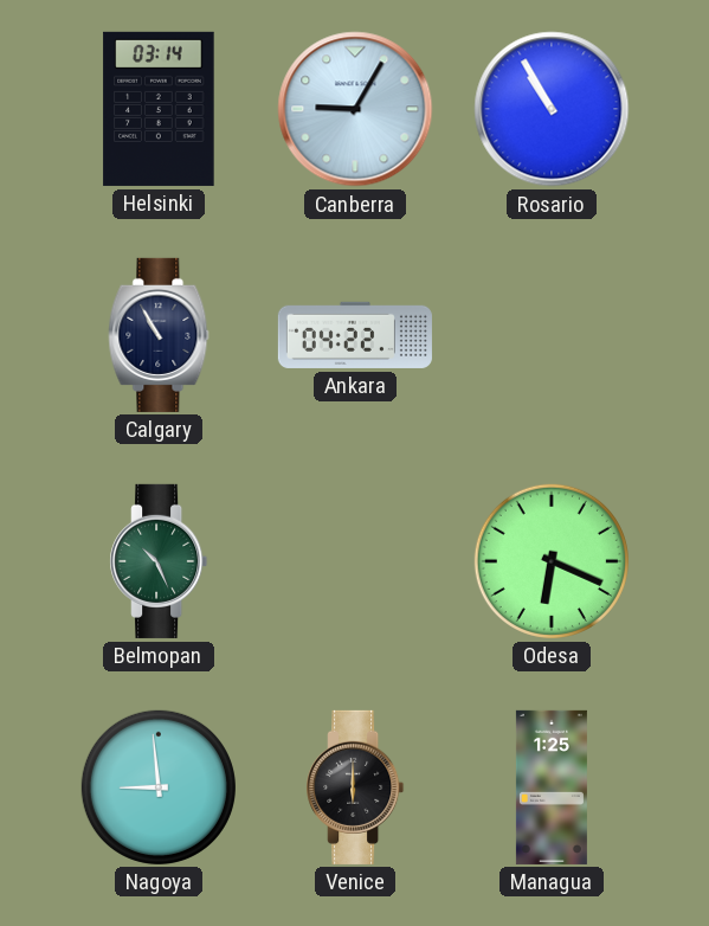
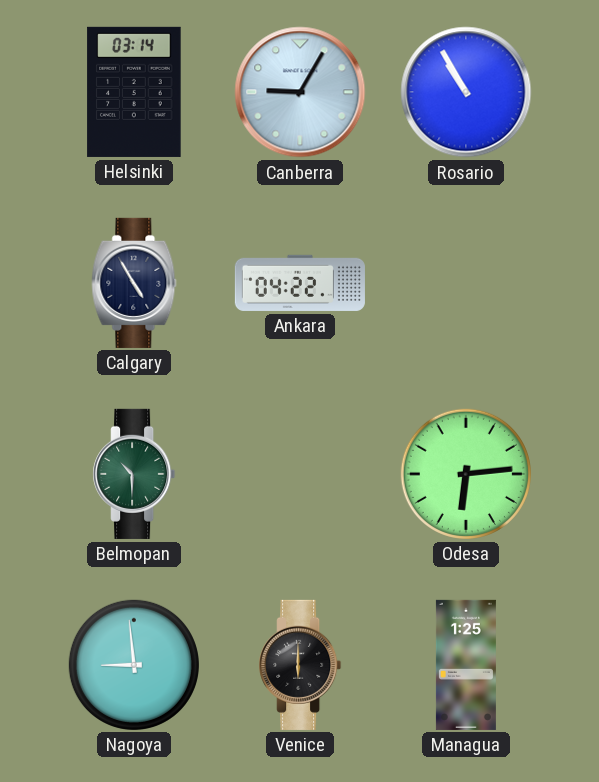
Calgary: 10:55 -> 4:55 (134, 283)
Belmopan: 10:26 -> 10:30 (134, 474)
Odesa: 6:19 -> 6:14 (466, 474)
